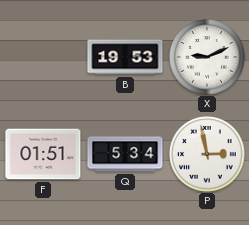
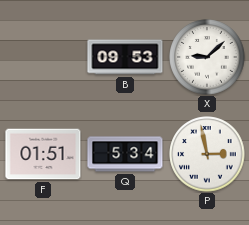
B: 19:53 -> 09:53 (125, 57)
X: 9:11 -> 9:08 (207, 57)
